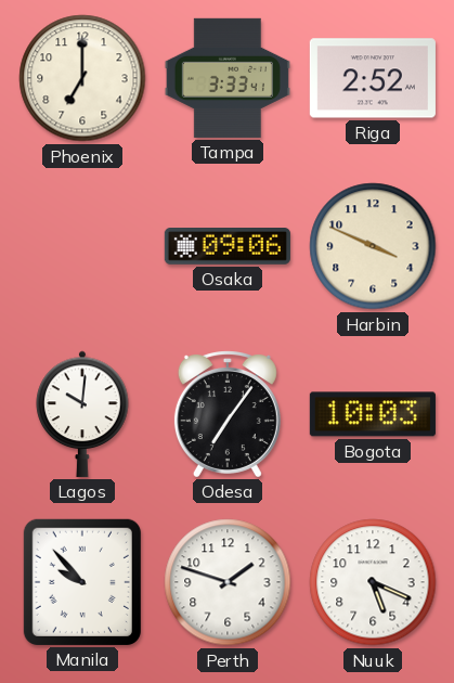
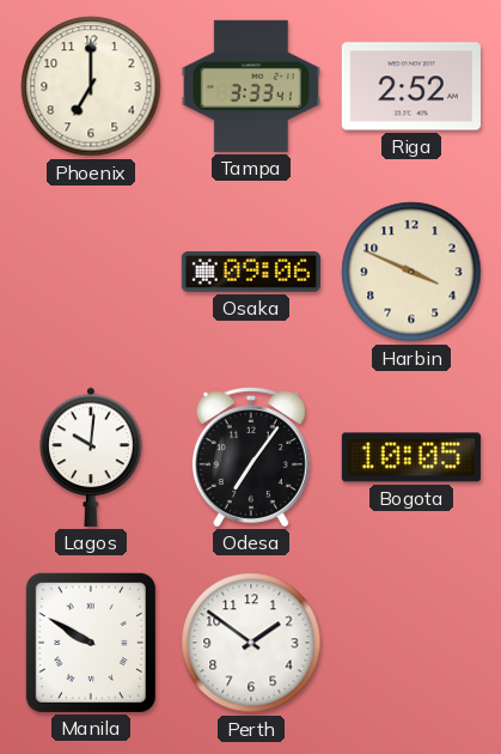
Bogota: 10:03 -> 10:05 (411, 457)
Manila: 9:53 -> 9:50 (91, 643)
Perth: 1:48 -> 1:51 (251, 643)
Nuuk: 5:19 -> none (373, 582)
